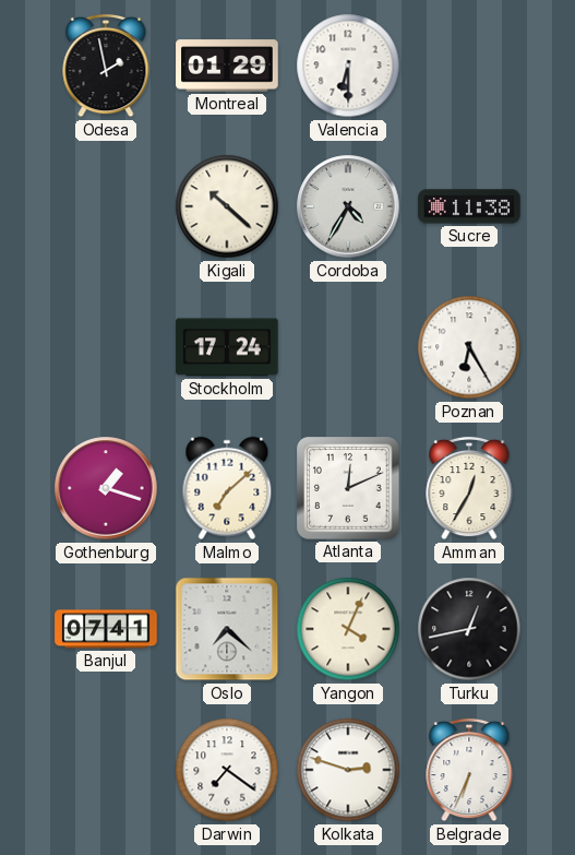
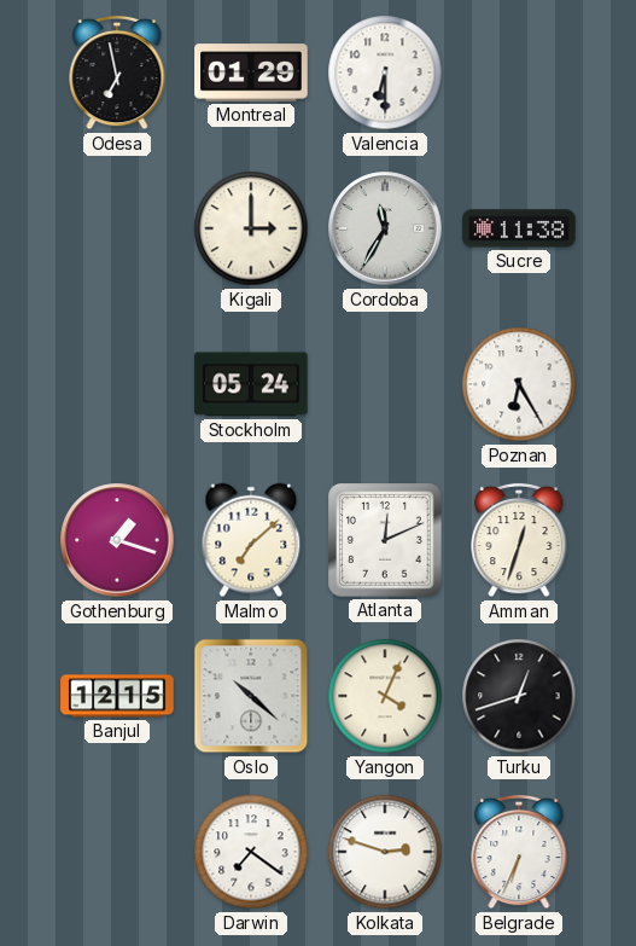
Odesa: 1:58 -> 6:58 (117, 72)
Kigali: 10:22 -> 3:00 (251, 228)
Cordoba: 4:35 -> 11:35 (385, 228)
Stockholm: 17:24 -> 05:24 (251, 384)
Amman: 12:35 -> 12:33 (519, 540)
Banjul: 07:41 -> 12:15 (117, 696)
Oslo: 7:22 -> 10:22 (251, 696)
Turku: 12:43 -> 12:42 (519, 696)
